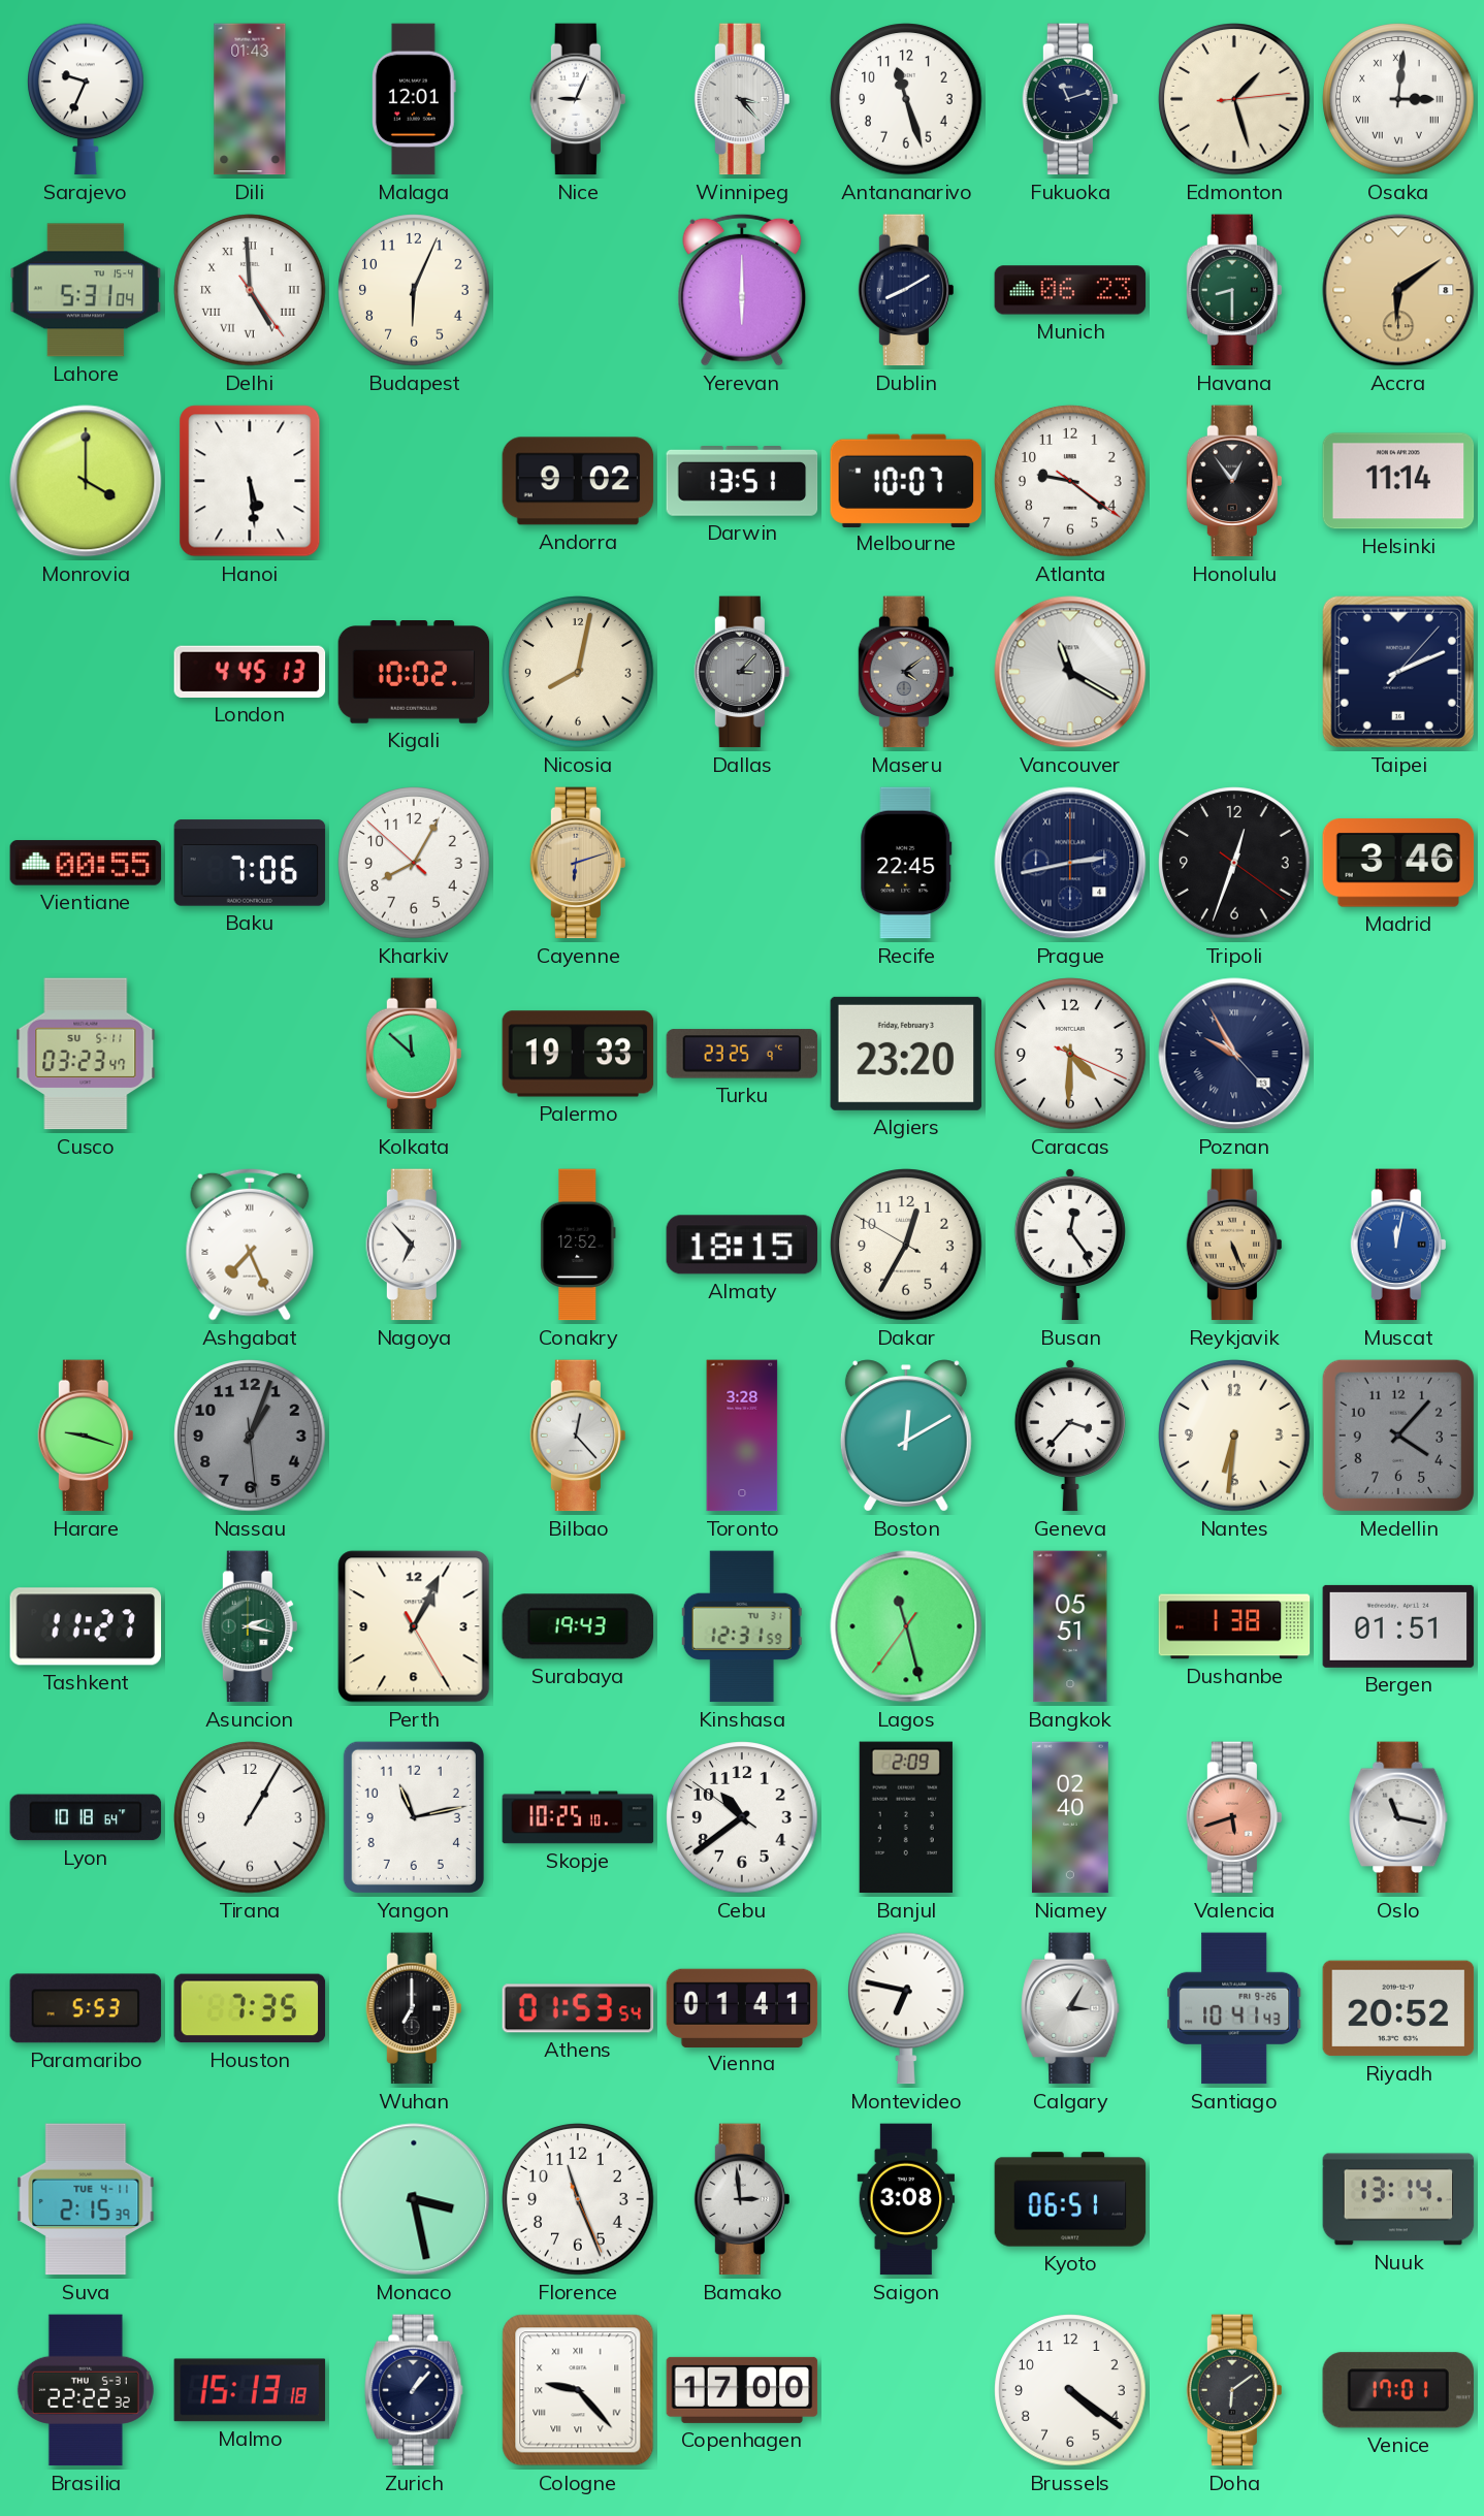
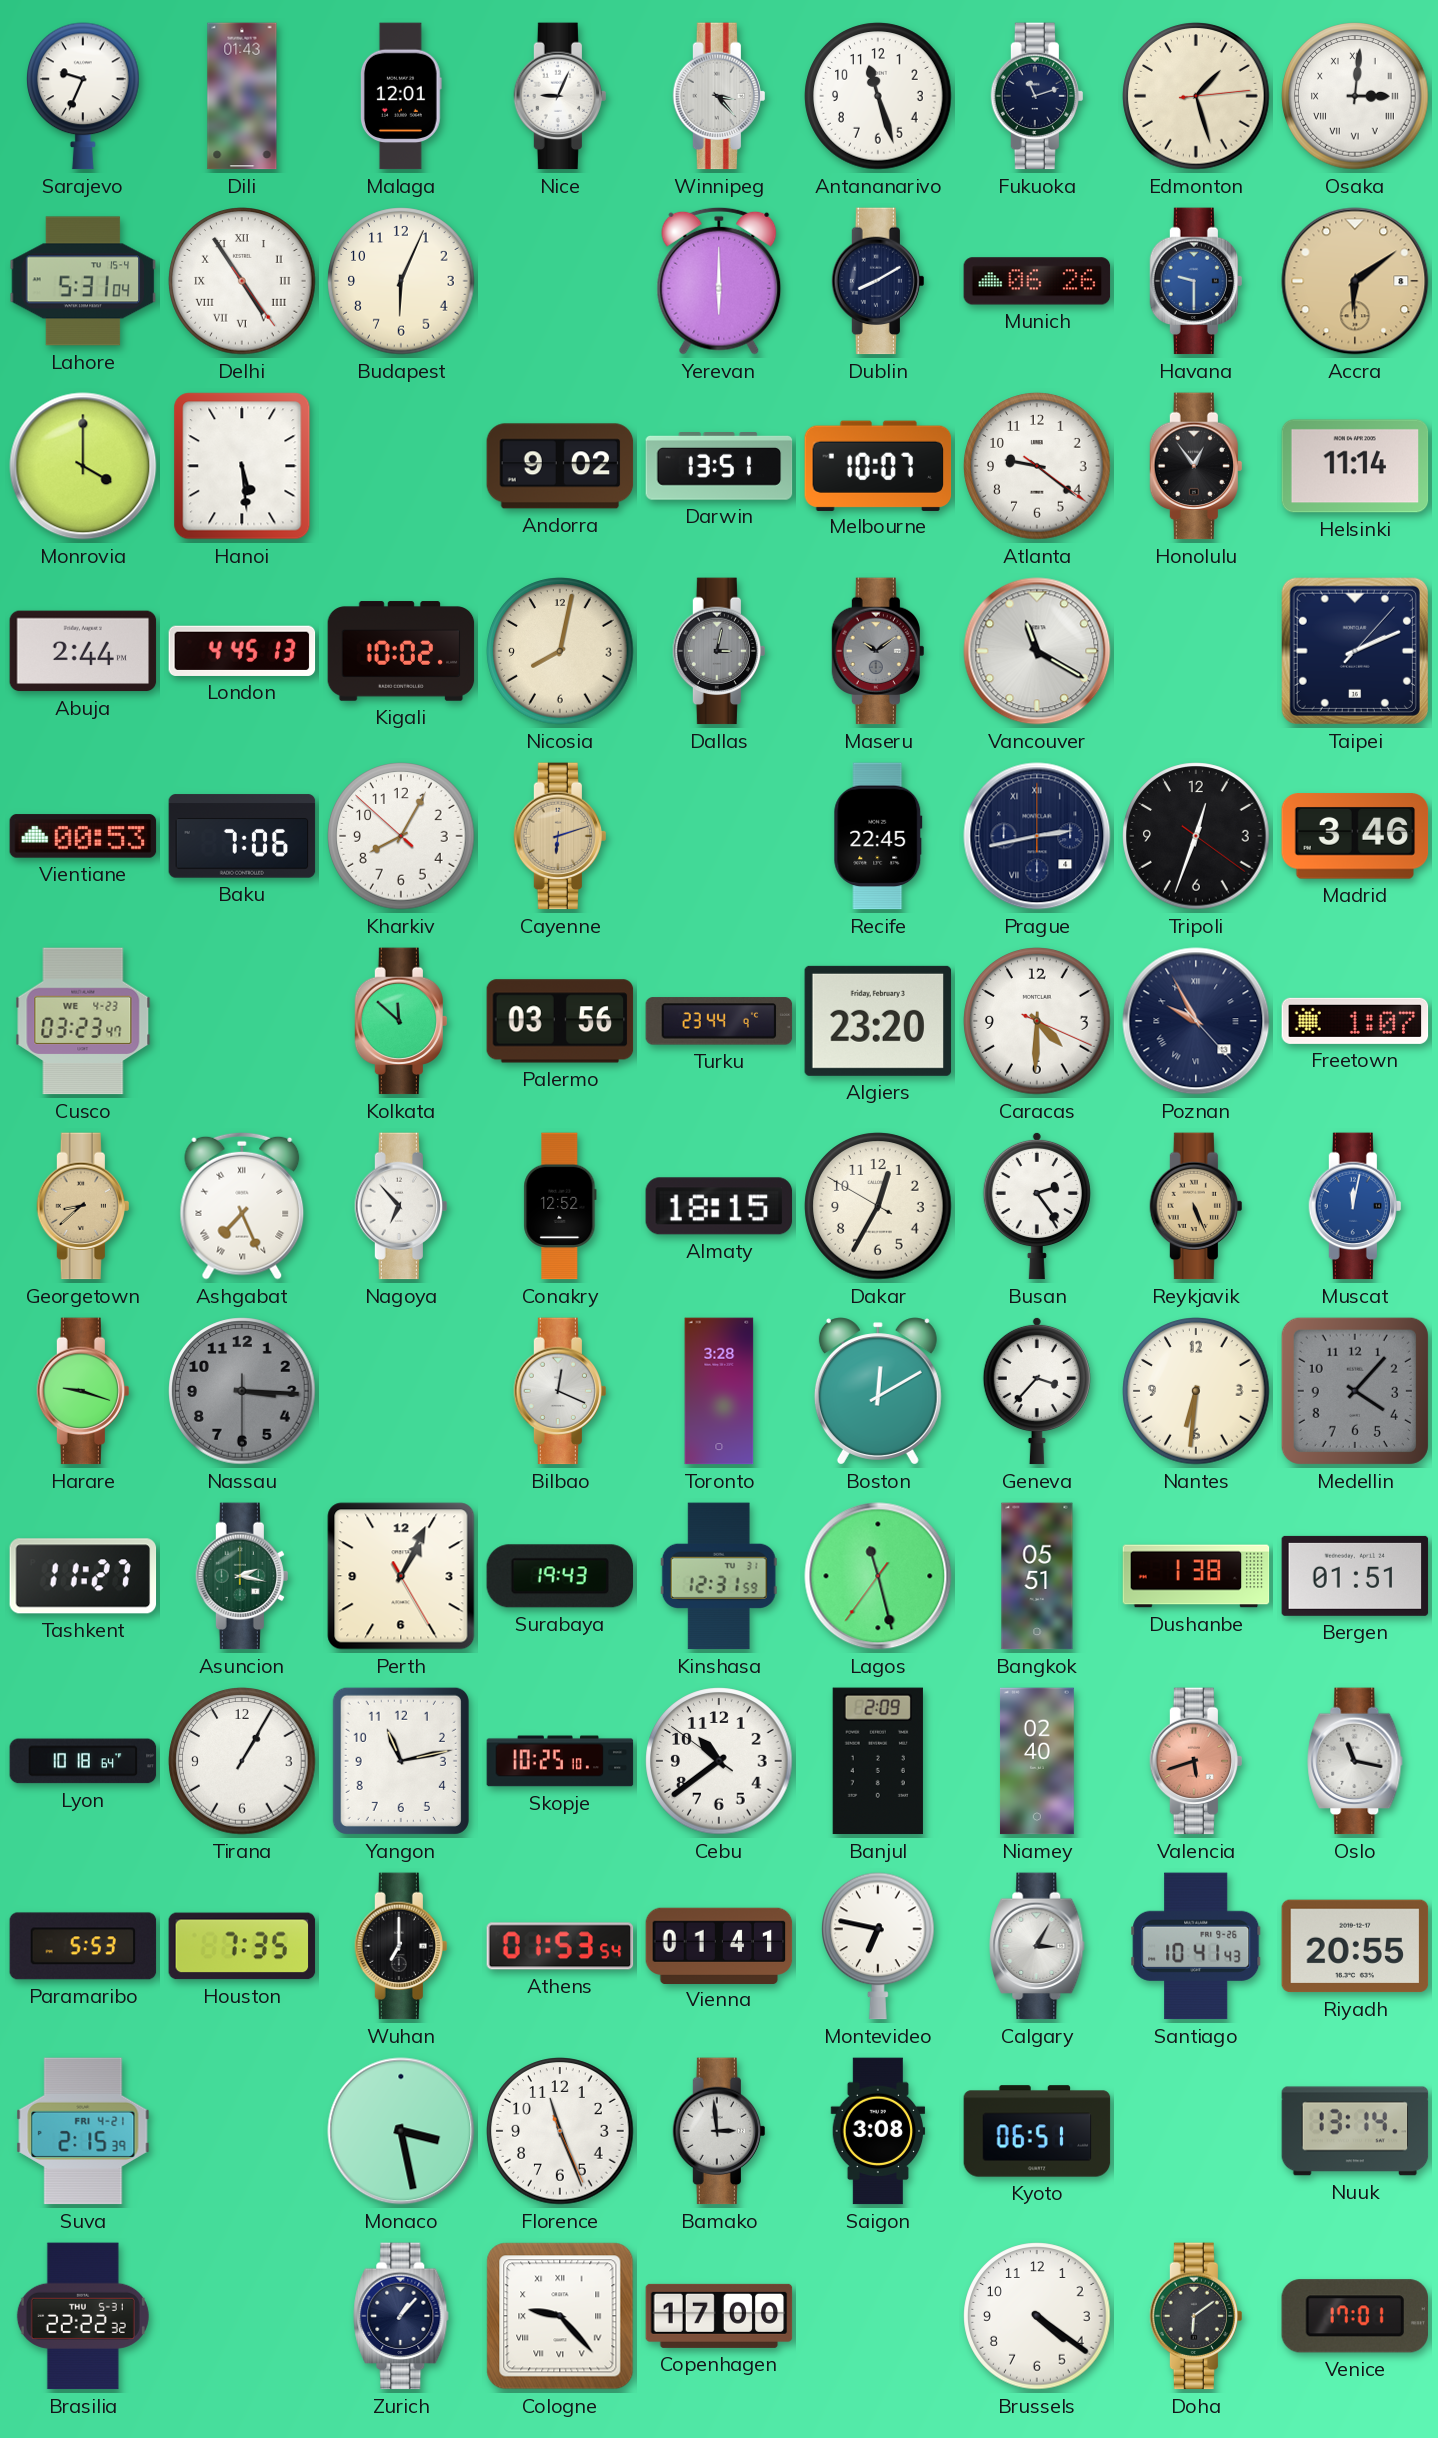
Delhi: 4:59 -> 4:54 (242, 281)
Munich: 06:23 -> 06:26 (1037, 281)
Havana: 8:30 -> 9:30 (1195, 281)
Havana dial: green -> blue (1195, 281)
Abuja: none -> 2:44 (83, 651)
Dallas: 3:07 -> 3:02 (718, 651)
Maseru: 4:09 -> 10:09 (877, 651)
Vientiane: 00:55 -> 00:53 (83, 836)
Cusco date: SU 5-11 -> WE 4-23 (83, 1021)
Palermo: 19:33 -> 03:56 (560, 1021)
Turku: 23:25 -> 23:44 (719, 1021)
Freetown: none -> 1:07 (1355, 1021)
Georgetown: none -> 8:38 (82, 1206)
Busan: 12:24 -> 2:24 (1037, 1206)
Nassau: 1:03 -> 3:15 (242, 1391)
Bilbao: 12:23 -> 12:19 (559, 1391)
Riyadh: 20:52 -> 20:55 (1355, 1946)
Suva date: TUE 4-11 -> FRI 4-21 (83, 2131)
Malmo: 15:13 -> none (250, 2390)
